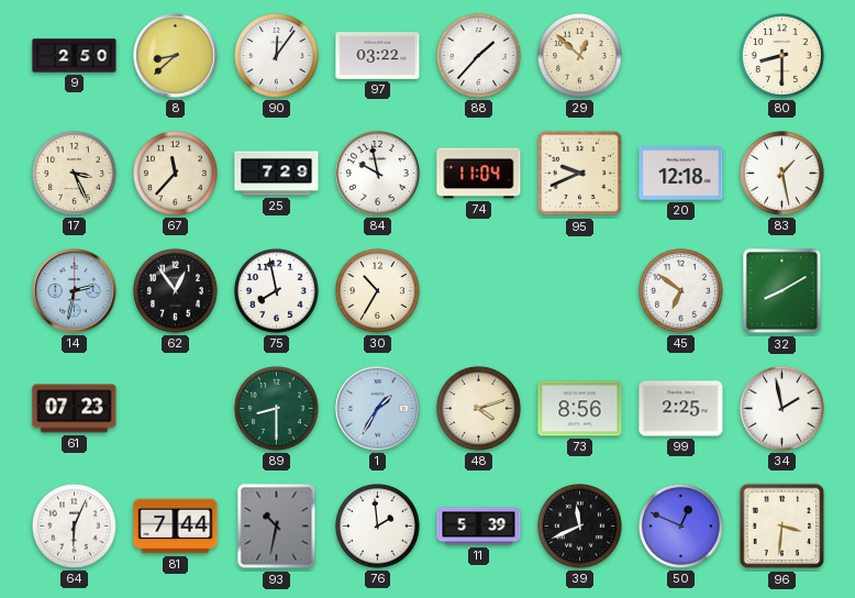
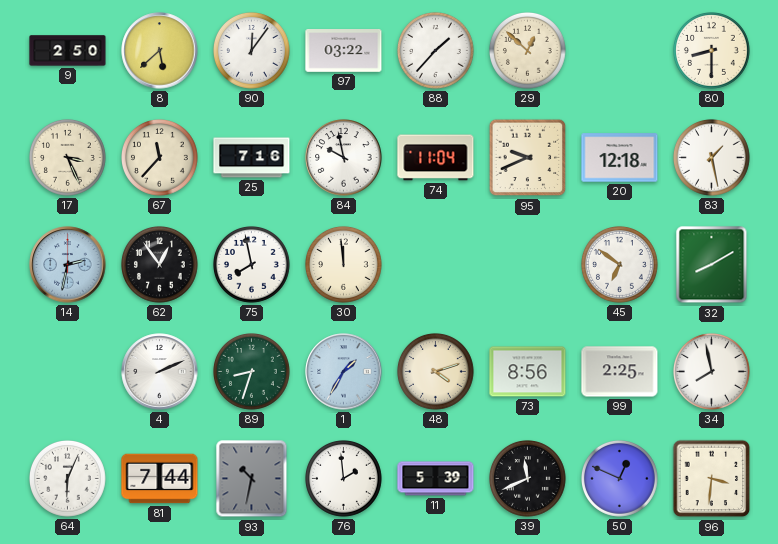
8: 8:38 -> 5:38 (160, 51)
25: 7:29 -> 7:16 (252, 158)
30: 10:35 -> 11:59 (344, 265)
61: 07:23 -> none (75, 409)
4: none -> 2:11 (160, 372)
89: 8:30 -> 8:33 (252, 372)
34: 1:58 -> 7:58 (712, 372)
